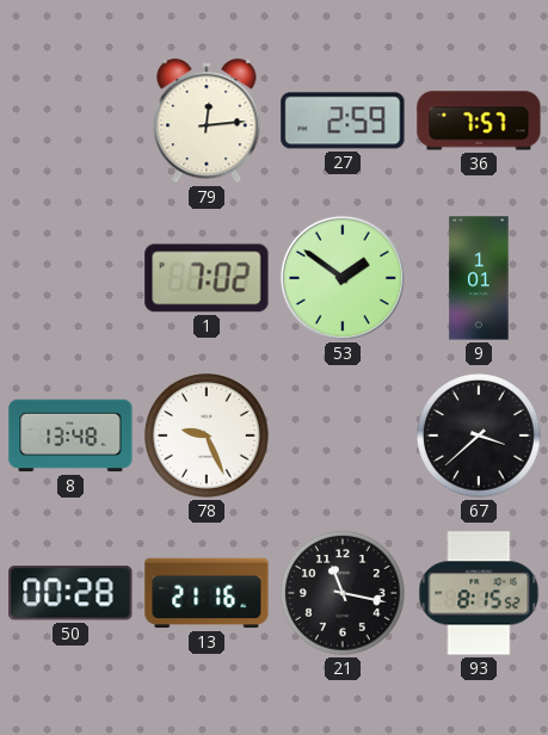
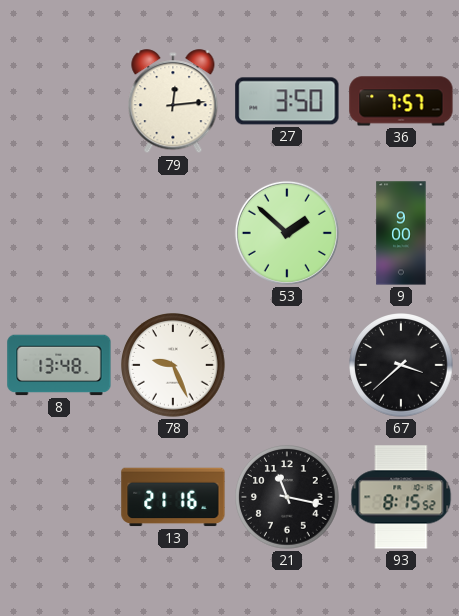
27: 2:59 -> 3:50 (287, 101)
1: 7:02 -> none (207, 278)
53: 1:51 -> 1:52 (287, 233)
9: 1:01 -> 9:00 (401, 233)
50: 00:28 -> none (70, 593)
